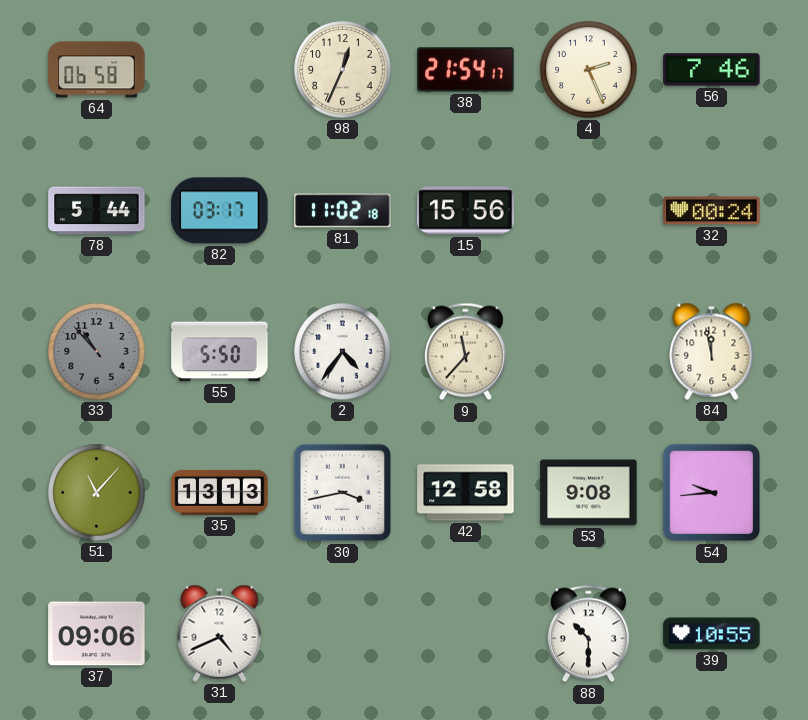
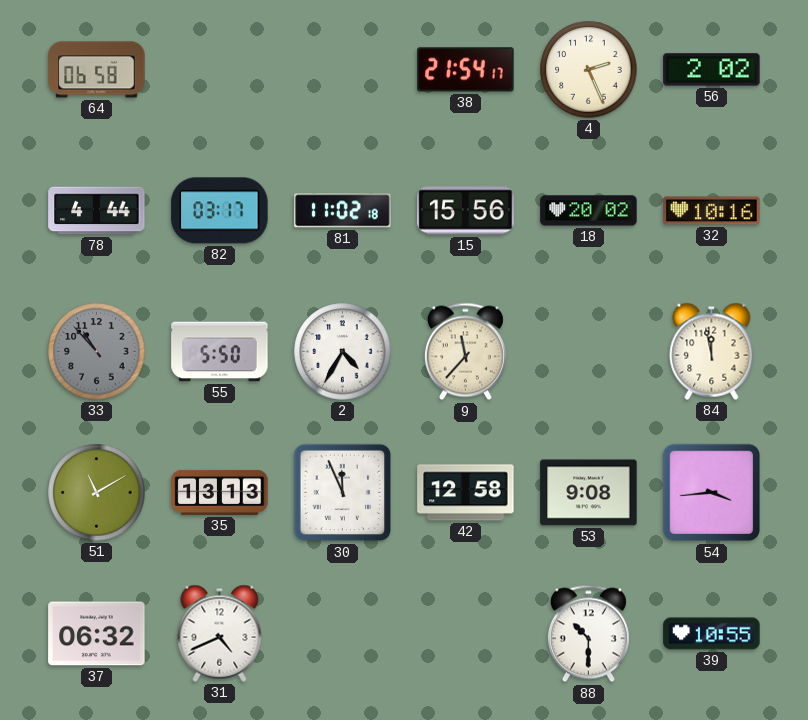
98: 12:34 -> none (343, 70)
56: 7:46 -> 2:02 (712, 70)
78: 5:44 -> 4:44 (97, 211)
18: none -> 20:02 (589, 211)
32: 00:24 -> 10:16 (712, 211)
2: 4:36 -> 4:35 (343, 352)
51: 11:07 -> 11:10 (97, 493)
30: 3:43 -> 11:56 (343, 493)
54: 9:44 -> 3:44 (712, 493)
37: 09:06 -> 06:32 (97, 634)
